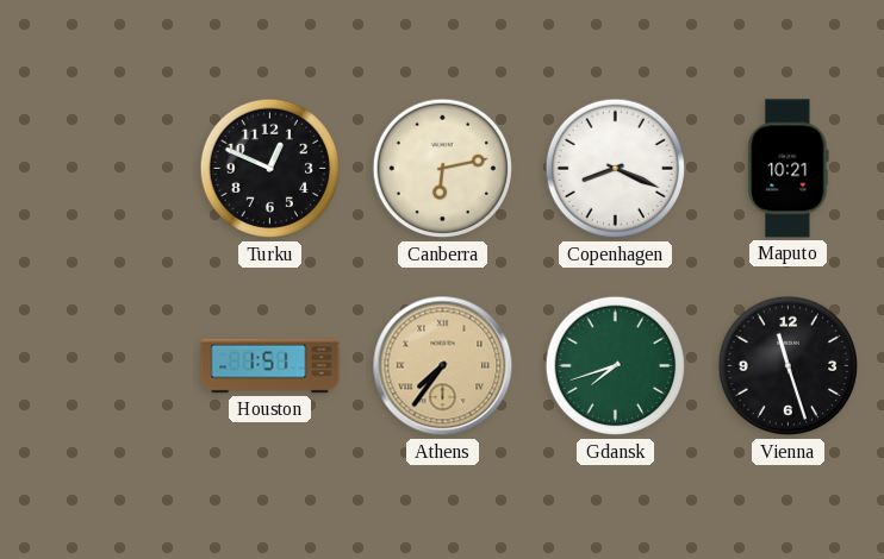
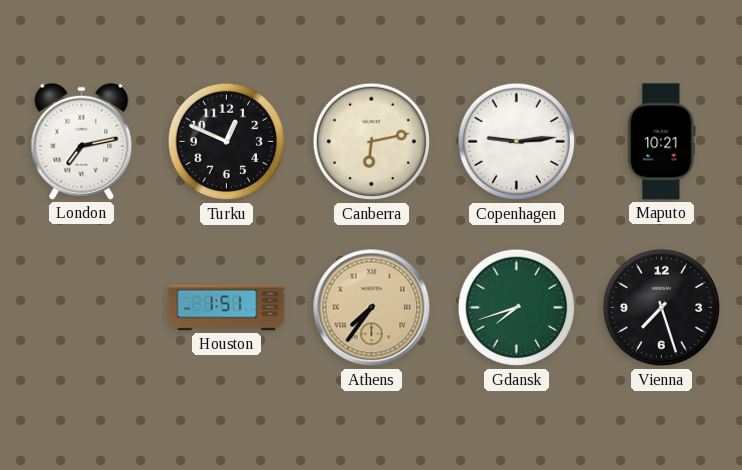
London: none -> 7:13 (82, 141)
Copenhagen: 8:19 -> 9:14 (517, 142)
Vienna: 11:27 -> 7:27 (662, 308)
